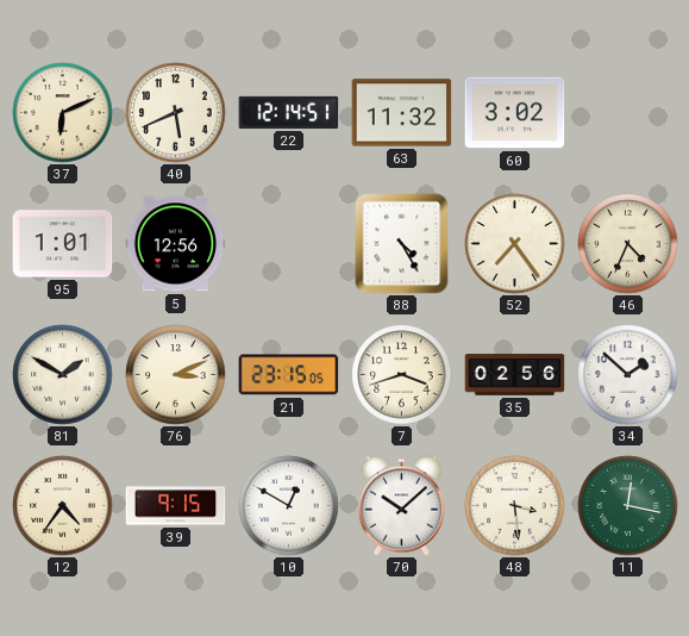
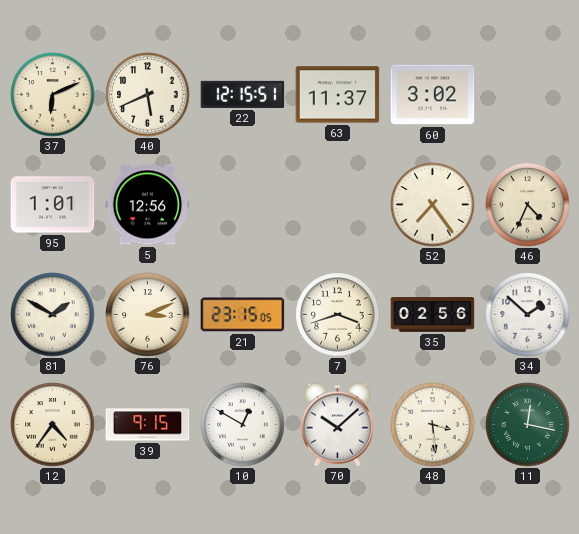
22: 12:14 -> 12:15 (243, 94)
63: 11:32 -> 11:37 (338, 95)
88: 4:25 -> none (402, 244)
